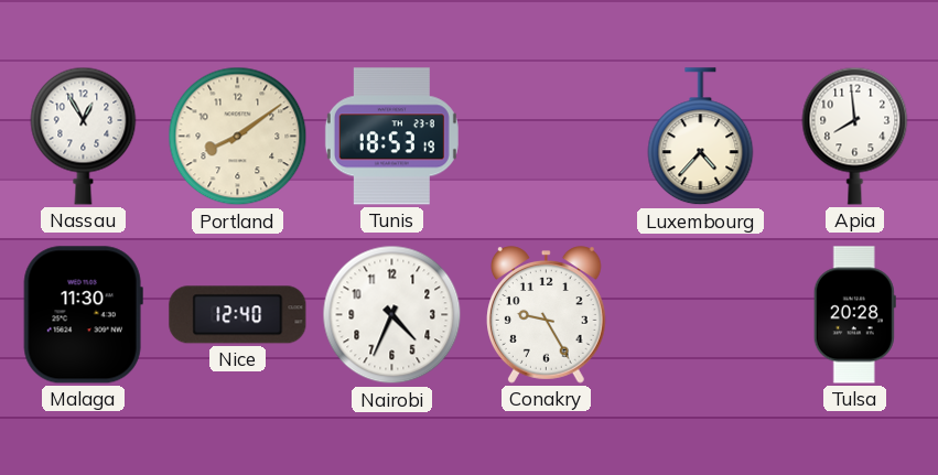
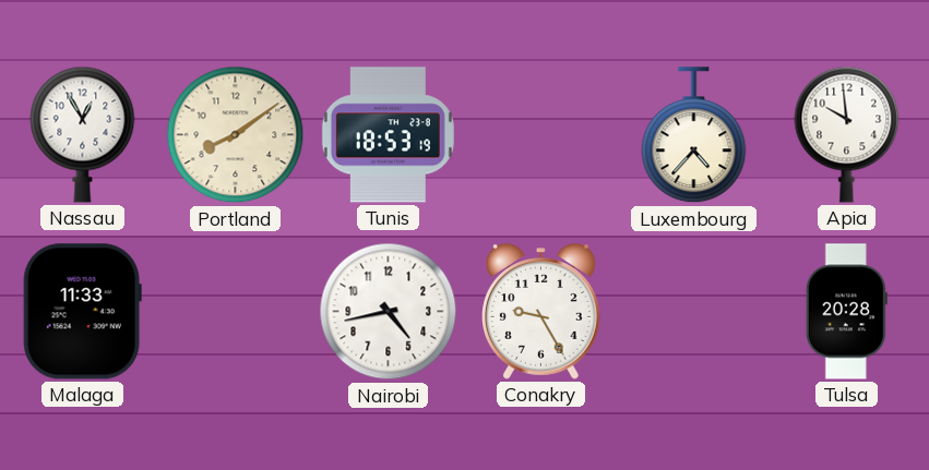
Apia: 7:59 -> 9:59 (847, 134)
Malaga: 11:30 -> 11:33 (82, 312)
Nice: 12:40 -> none (238, 315)
Nairobi: 4:34 -> 4:43 (389, 312)
